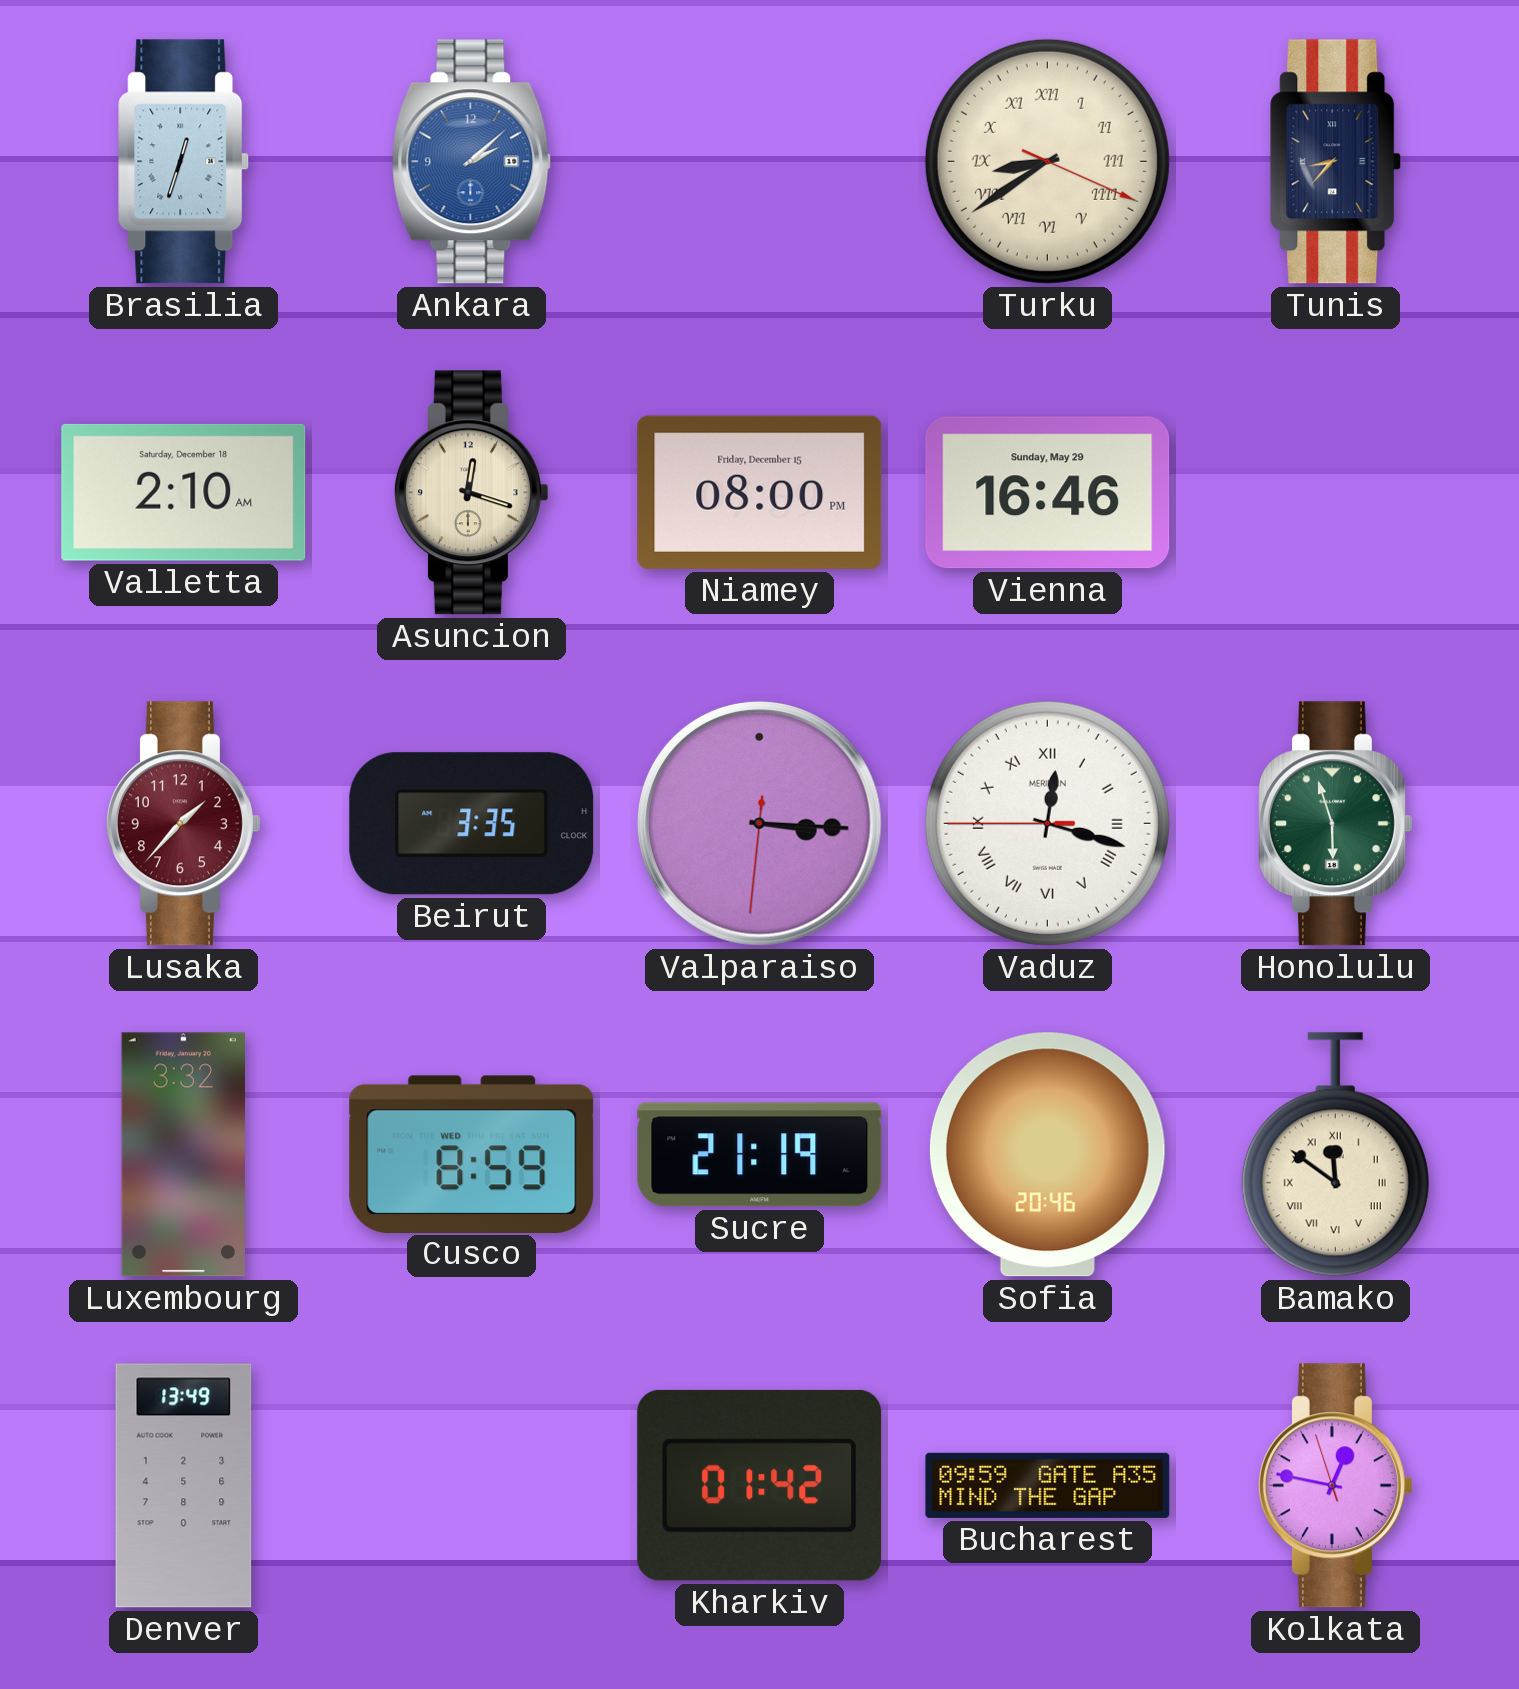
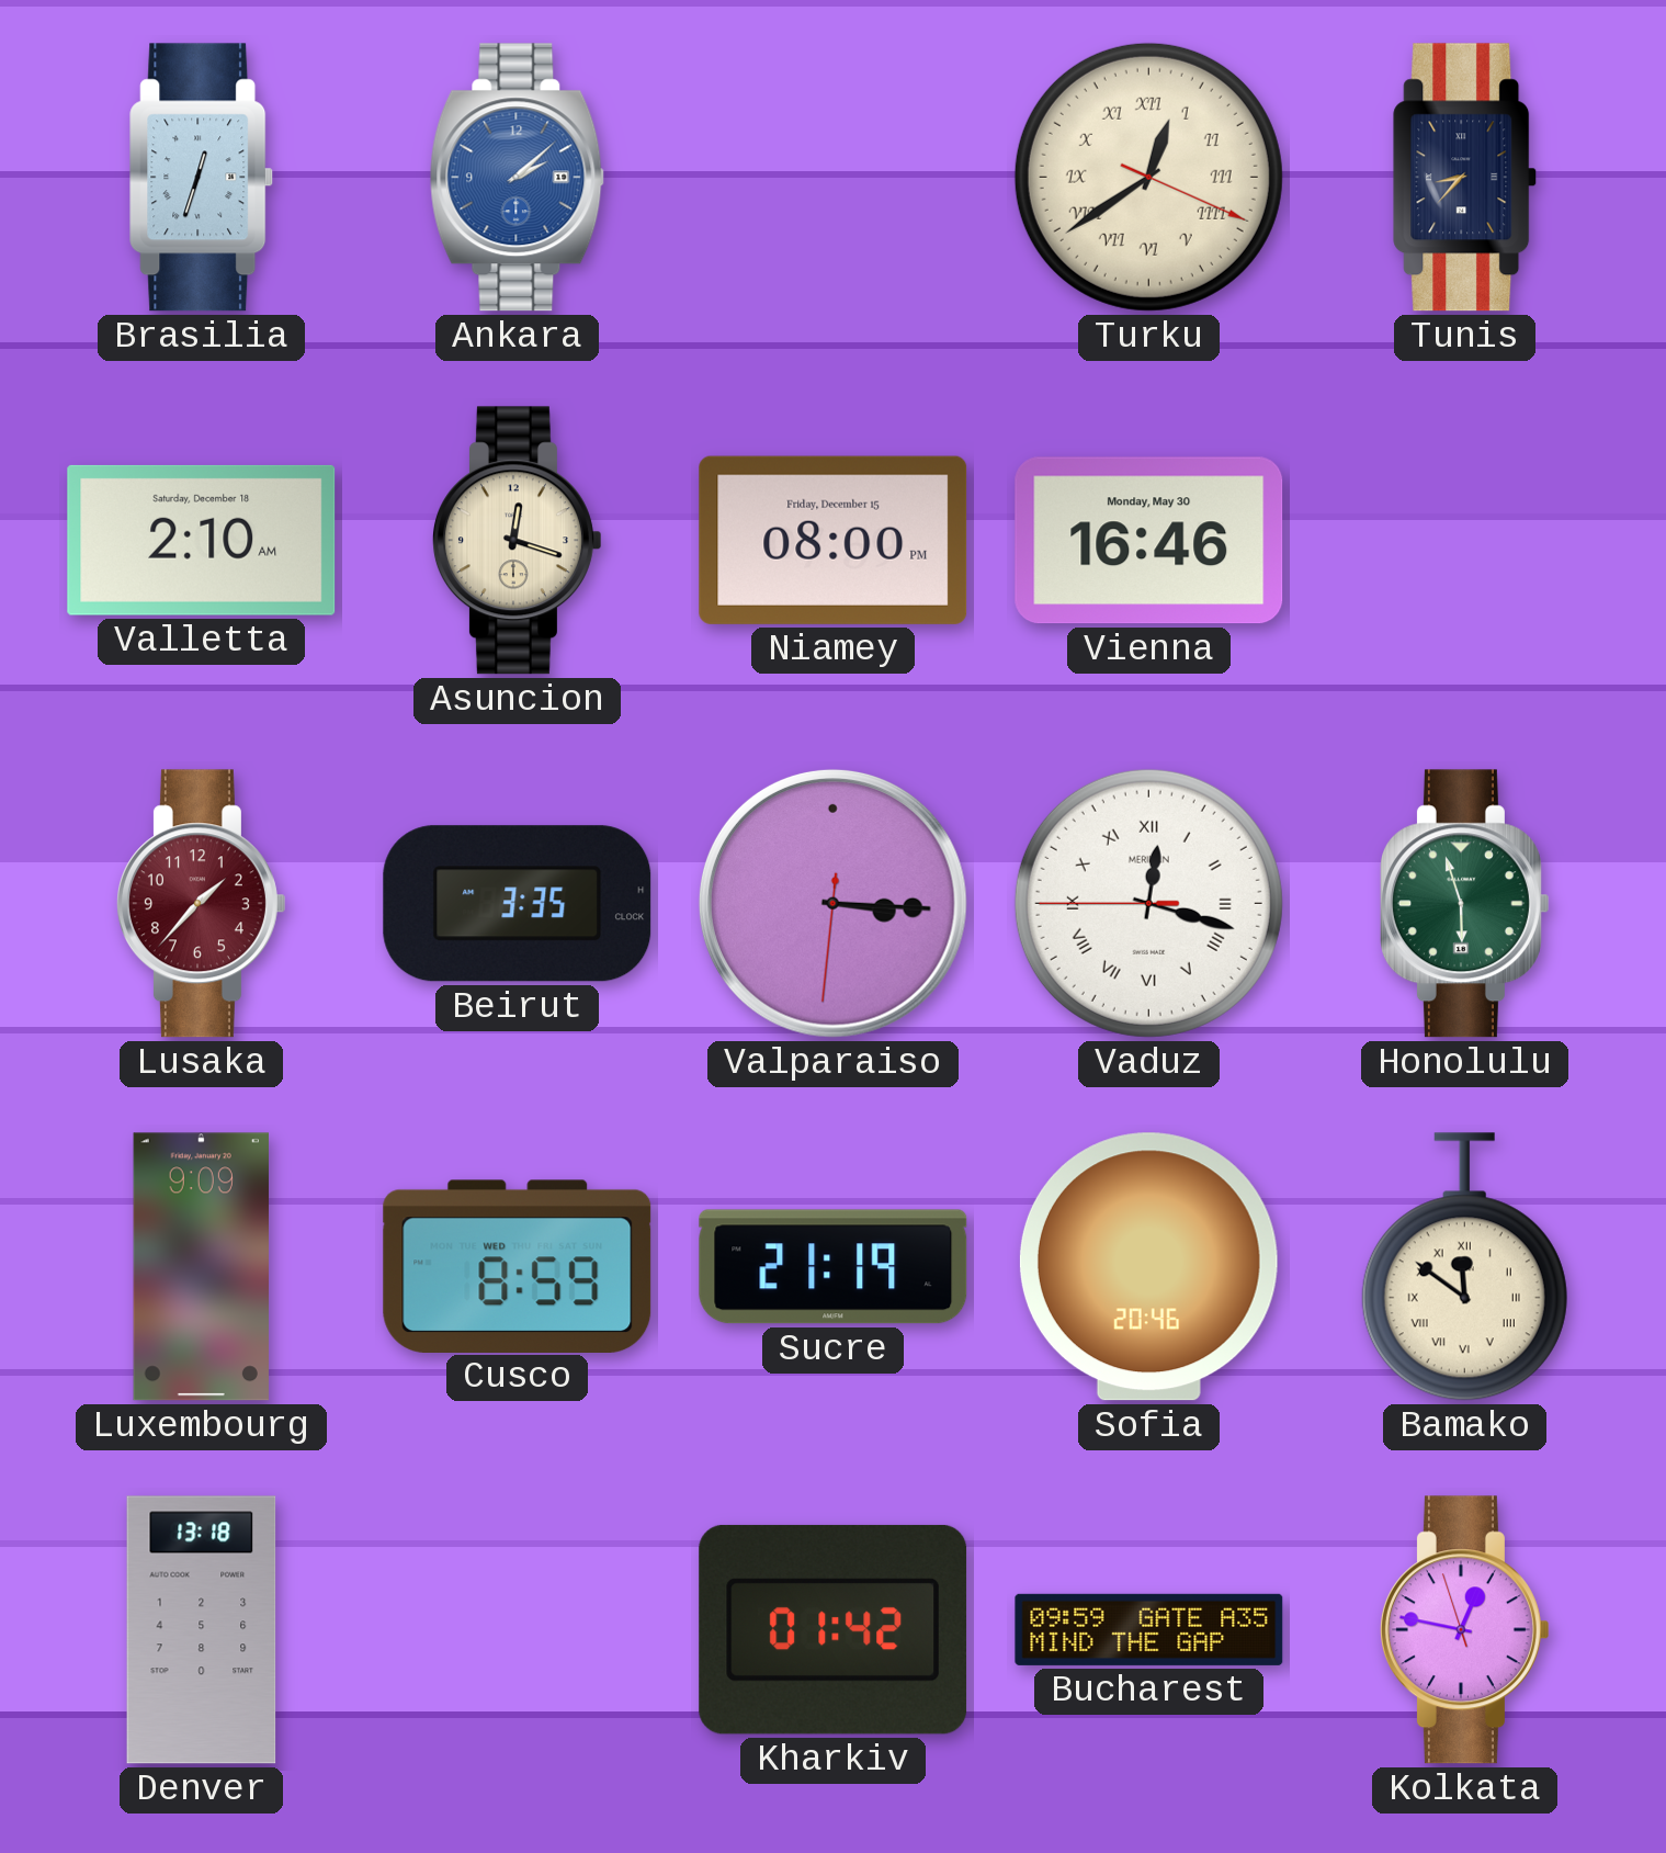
Turku: 8:39 -> 12:39 (1148, 177)
Vienna date: Sunday, May 29 -> Monday, May 30 (1149, 541)
Luxembourg: 3:32 -> 9:09 (201, 1267)
Denver: 13:49 -> 13:18 (202, 1630)
